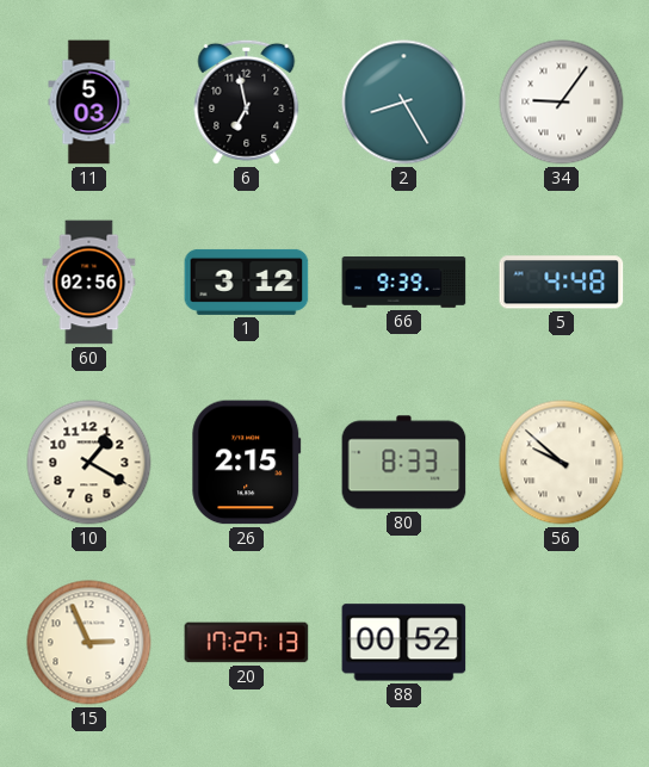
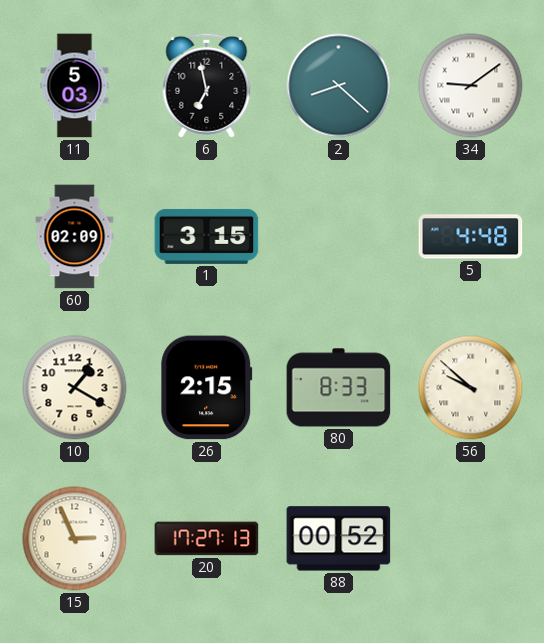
2: 8:25 -> 8:22 (339, 86)
34: 9:06 -> 9:09 (471, 86)
60: 02:56 -> 02:09 (75, 237)
1: 3:12 -> 3:15 (207, 236)
66: 9:39 -> none (404, 283)
